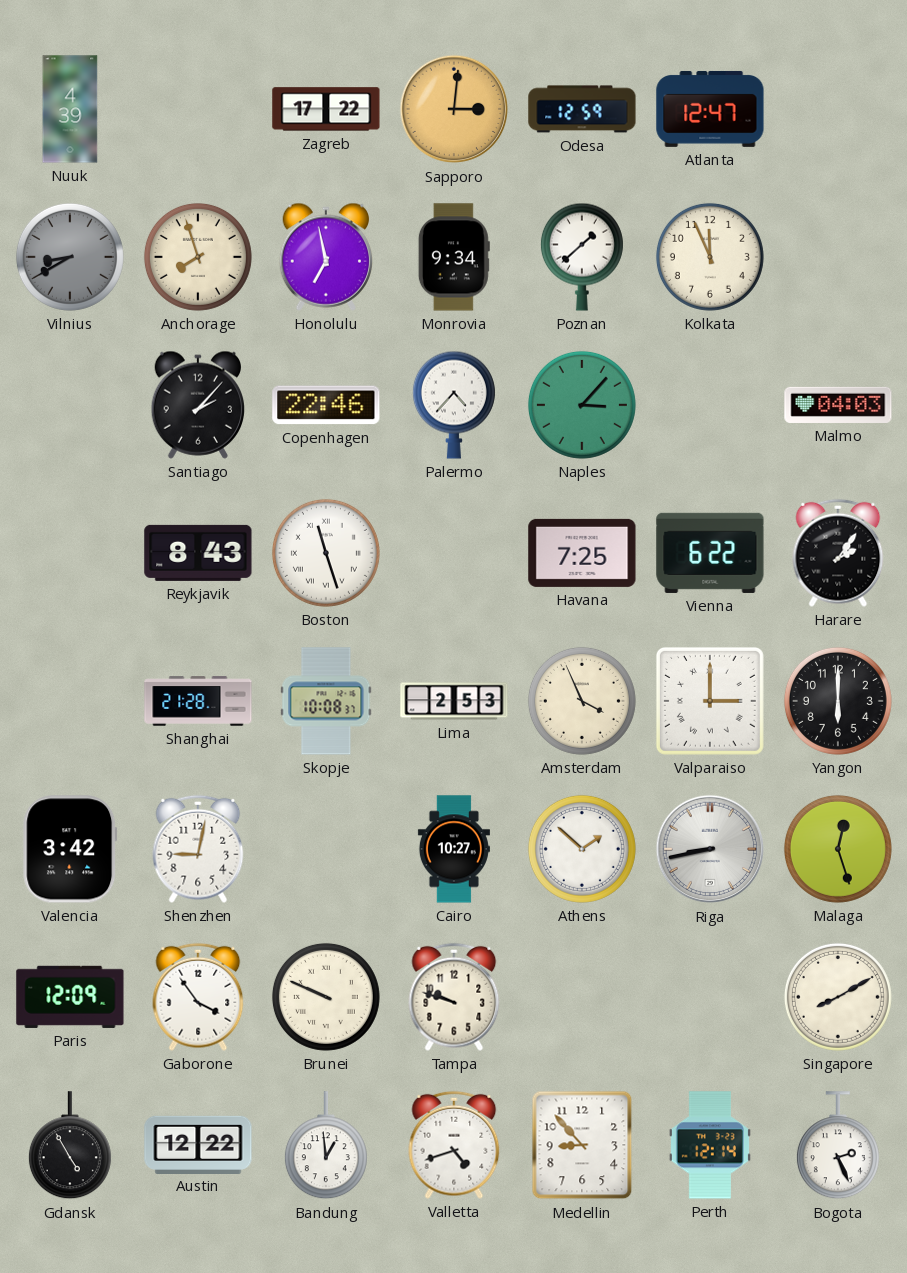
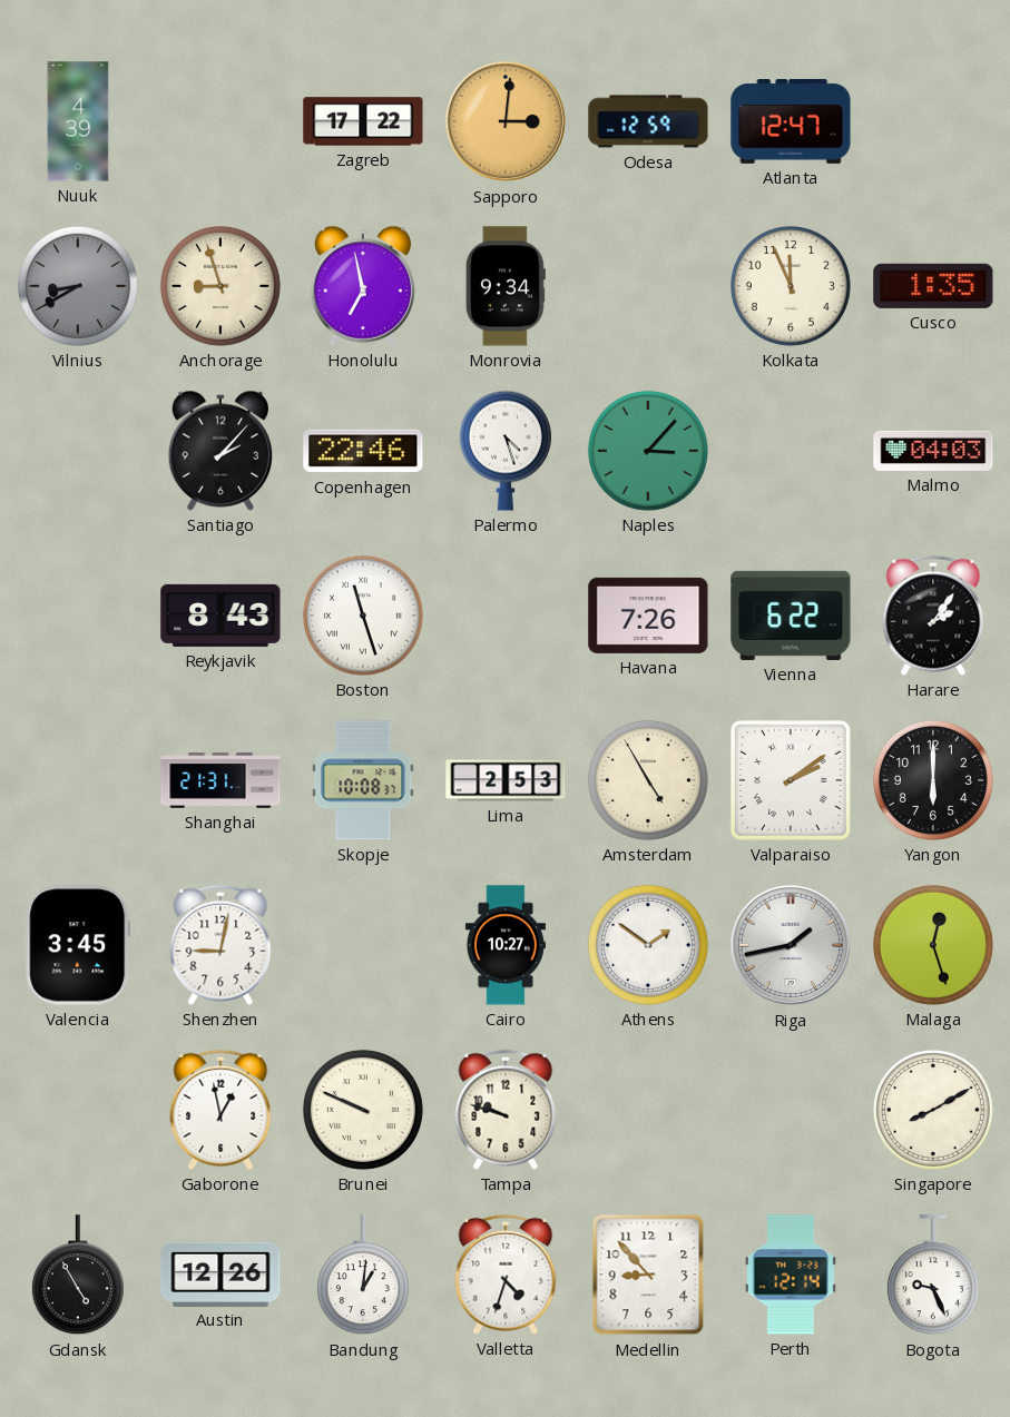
Anchorage: 7:57 -> 8:57 (220, 286)
Poznan: 1:38 -> none (582, 257)
Cusco: none -> 1:35 (933, 286)
Palermo: 4:37 -> 4:27 (506, 451)
Havana: 7:25 -> 7:26 (648, 616)
Shanghai: 21:28 -> 21:31 (220, 780)
Amsterdam: 3:56 -> 4:55 (648, 780)
Valparaiso: 3:00 -> 2:09 (791, 780)
Valencia: 3:42 -> 3:45 (78, 945)
Athens: 1:52 -> 1:51 (648, 945)
Riga: 8:43 -> 1:43 (791, 945)
Paris: 12:09 -> none (70, 997)
Gaborone: 3:54 -> 12:58 (220, 1110)
Austin: 12:22 -> 12:26 (220, 1273)
Bandung: 12:59 -> 1:01 (363, 1276)
Valletta: 4:42 -> 4:33 (506, 1275)
Bogota: 2:26 -> 9:26 (933, 1276)
